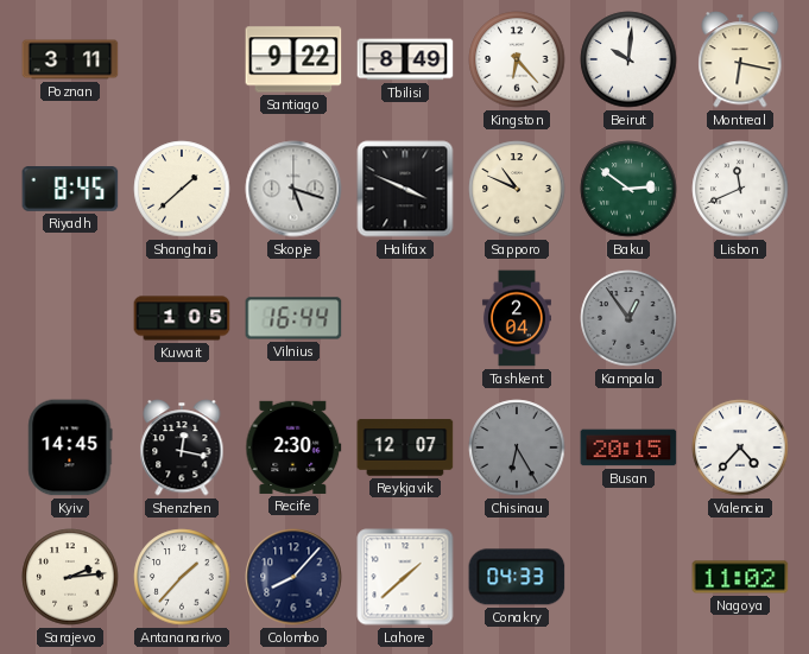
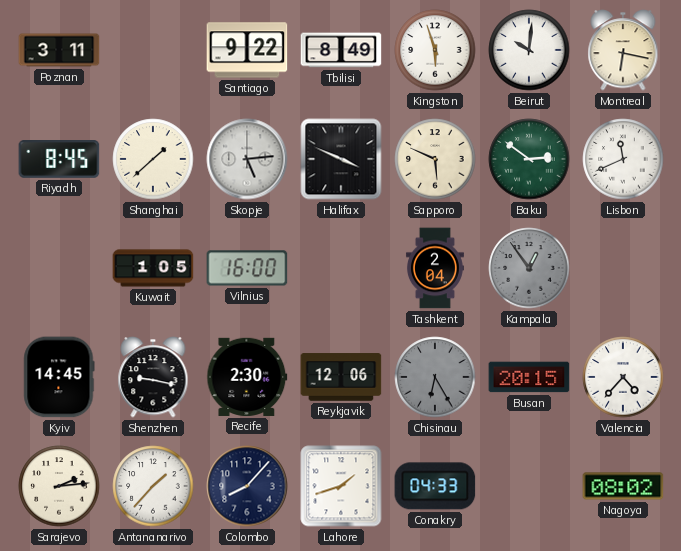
Kingston: 6:23 -> 5:57 (435, 50)
Skopje: 5:18 -> 5:14 (247, 159)
Sapporo: 10:49 -> 5:49 (435, 159)
Vilnius: 16:44 -> 16:00 (247, 268)
Shenzhen: 12:17 -> 9:17 (153, 377)
Reykjavik: 12:07 -> 12:06 (341, 377)
Lahore: 1:38 -> 1:42 (341, 486)
Nagoya: 11:02 -> 08:02 (623, 486)
